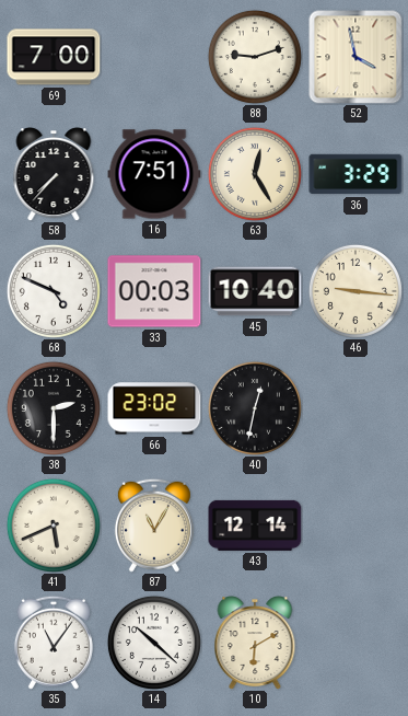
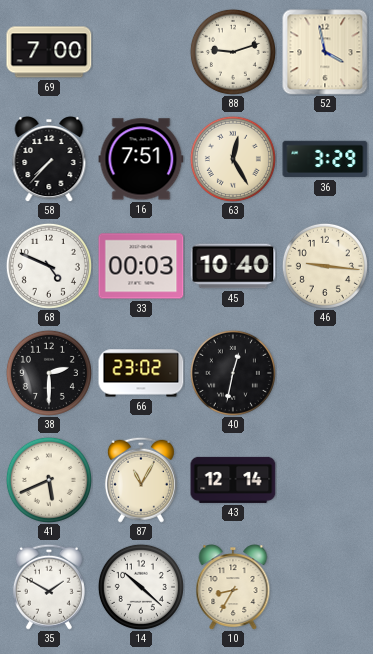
35: 11:06 -> 1:50 (49, 587)
10: 6:10 -> 8:35 (233, 587)
